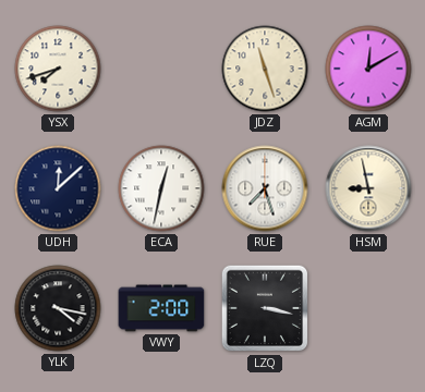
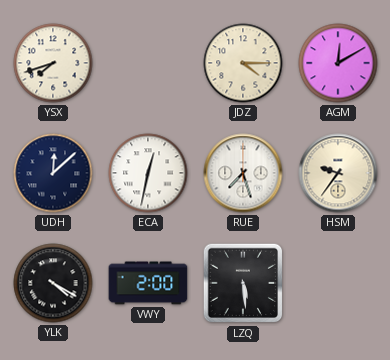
JDZ: 11:27 -> 4:15 (243, 63)
HSM: 8:58 -> 9:36 (338, 173)
YLK: 4:17 -> 4:20 (53, 283)
LZQ: 3:17 -> 5:29 (243, 283)
